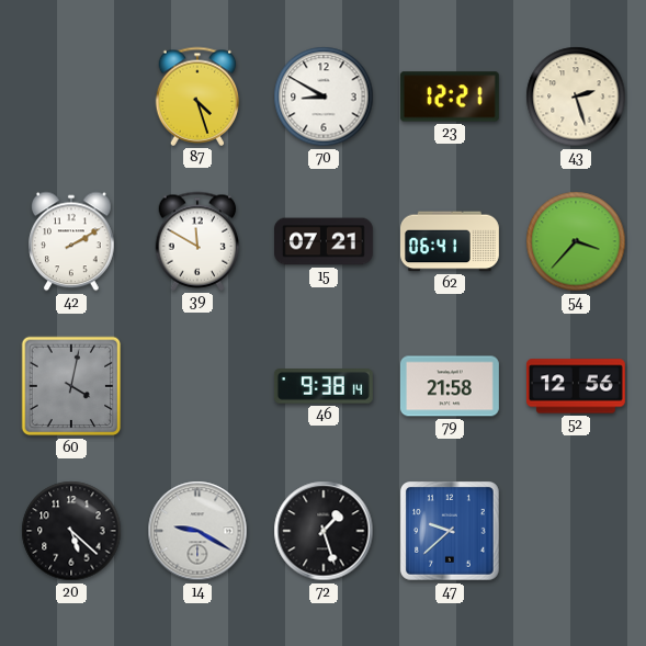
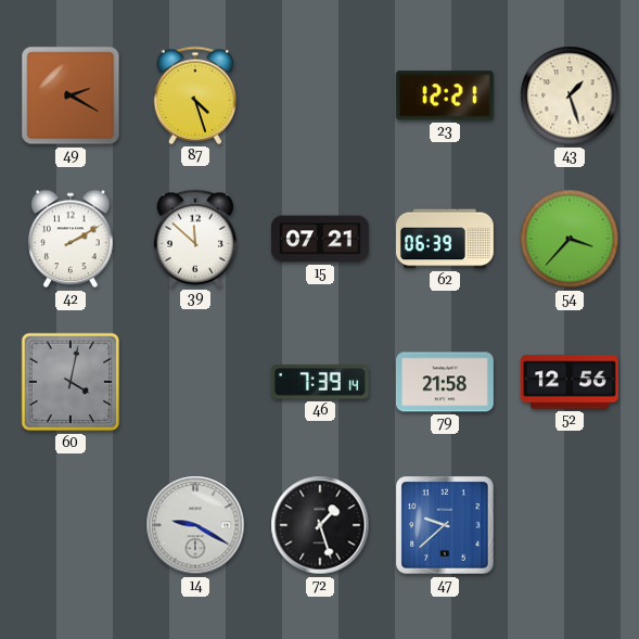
49: none -> 2:20 (71, 95)
70: 8:50 -> none (324, 97)
43: 2:27 -> 1:27 (570, 95)
39: 11:50 -> 11:52 (195, 239)
62: 06:41 -> 06:39 (446, 239)
46: 9:38 -> 7:39 (320, 382)
20: 5:22 -> none (71, 531)
